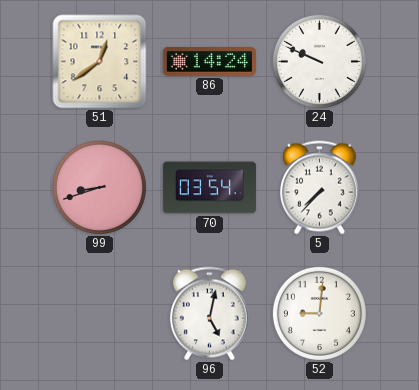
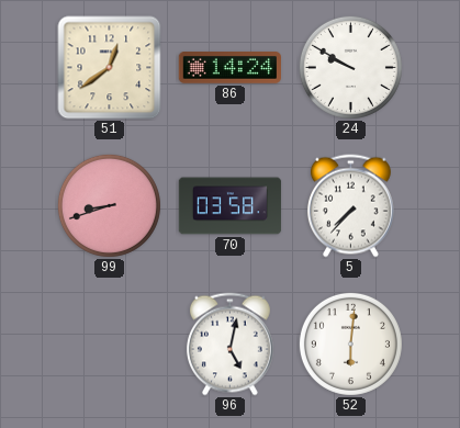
24: 9:49 -> 9:50 (350, 67)
70: 03:54 -> 03:58 (231, 206)
52: 9:01 -> 6:01 (350, 343)
